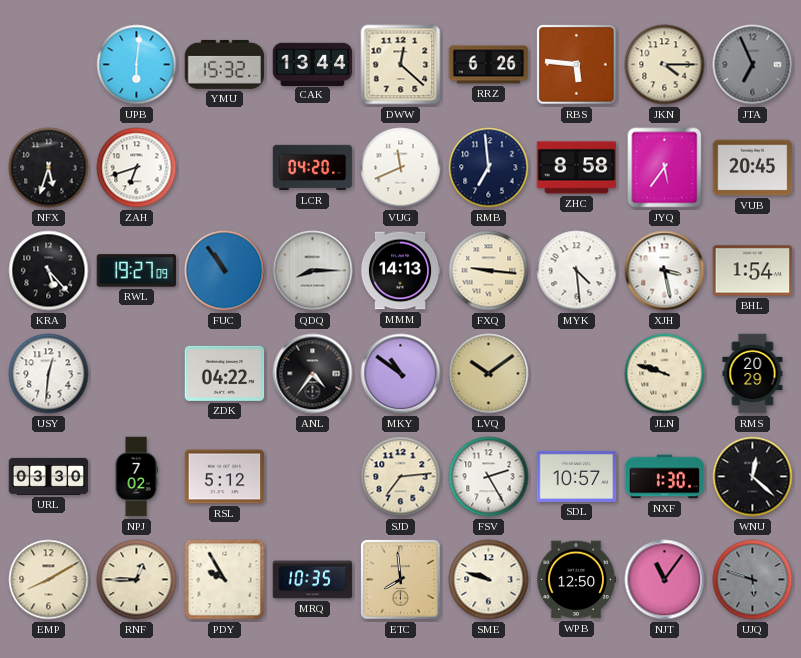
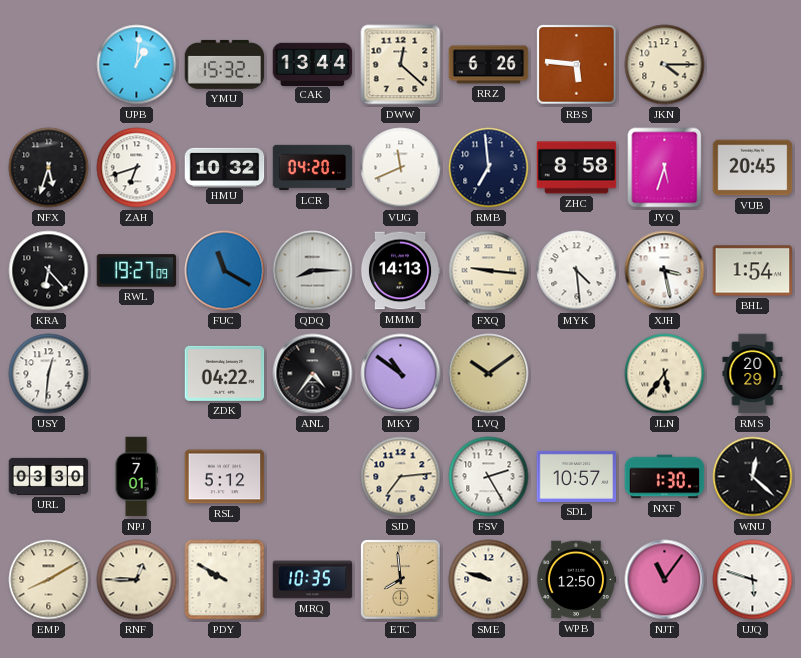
UPB: 6:01 -> 1:01 (137, 65)
JTA: 6:56 -> none (753, 65)
HMU: none -> 10:32 (225, 167)
JYQ: 5:36 -> 5:33 (665, 168)
KRA: 5:23 -> 6:23 (49, 271)
FUC: 10:54 -> 11:20 (225, 271)
JLN: 9:48 -> 5:36 (665, 374)
NPJ: 7:02 -> 7:01 (136, 477)
PDY: 9:55 -> 9:50 (225, 580)
UJQ dial: grey -> white (753, 580)
